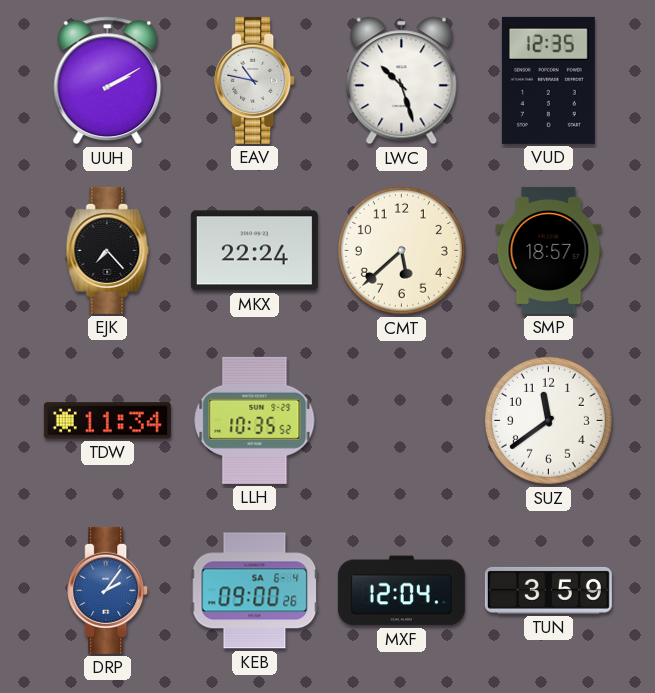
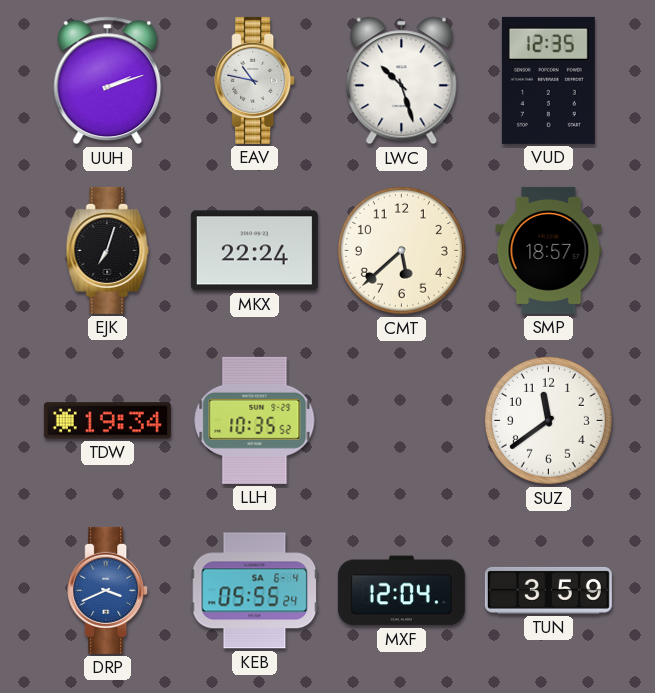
UUH: 2:10 -> 2:12 (108, 81)
EJK: 7:23 -> 7:03 (108, 250)
TDW: 11:34 -> 19:34 (107, 421)
DRP: 2:06 -> 3:41 (108, 590)
KEB: 09:00 -> 05:55 (255, 591)
